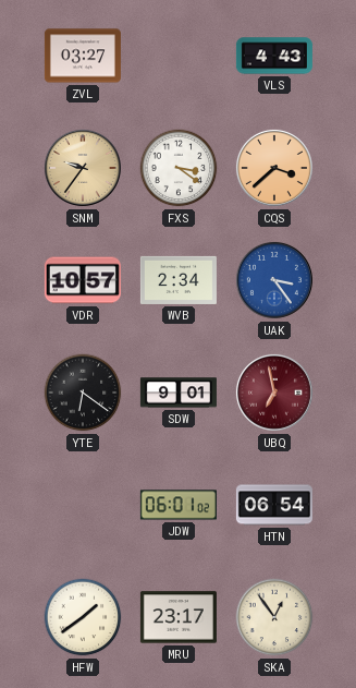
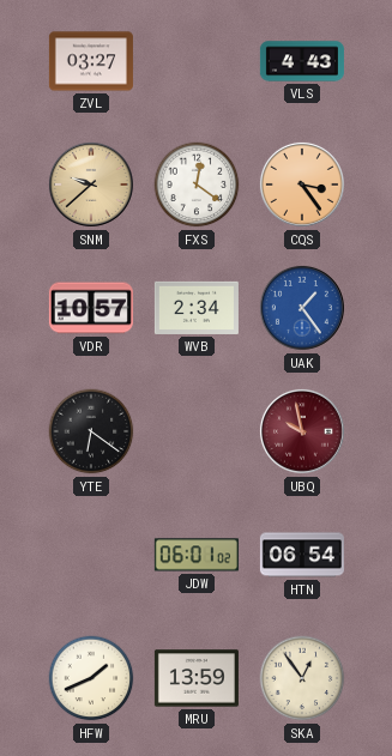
SNM: 9:36 -> 9:38 (91, 185)
FXS: 3:21 -> 12:21 (197, 185)
CQS: 3:38 -> 3:24 (302, 185)
UAK: 3:24 -> 1:24 (302, 308)
SDW: 9:01 -> none (179, 393)
UBQ: 6:58 -> 9:58 (302, 431)
HFW: 1:39 -> 1:41 (91, 678)
MRU: 23:17 -> 13:59 (197, 678)
